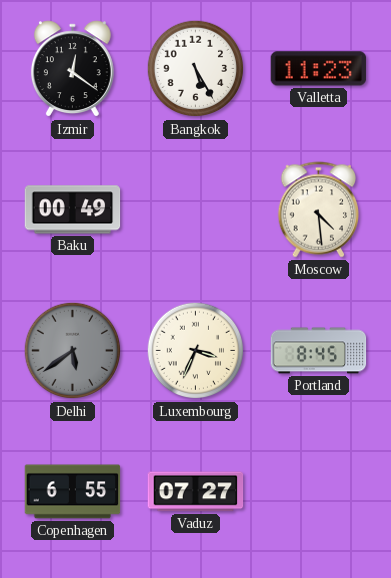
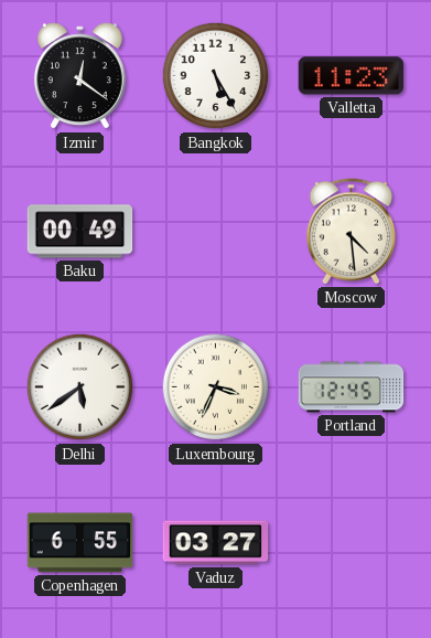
Delhi dial: grey -> white (80, 387)
Portland: 8:45 -> 12:45 (352, 387)
Vaduz: 07:27 -> 03:27 (216, 543)
